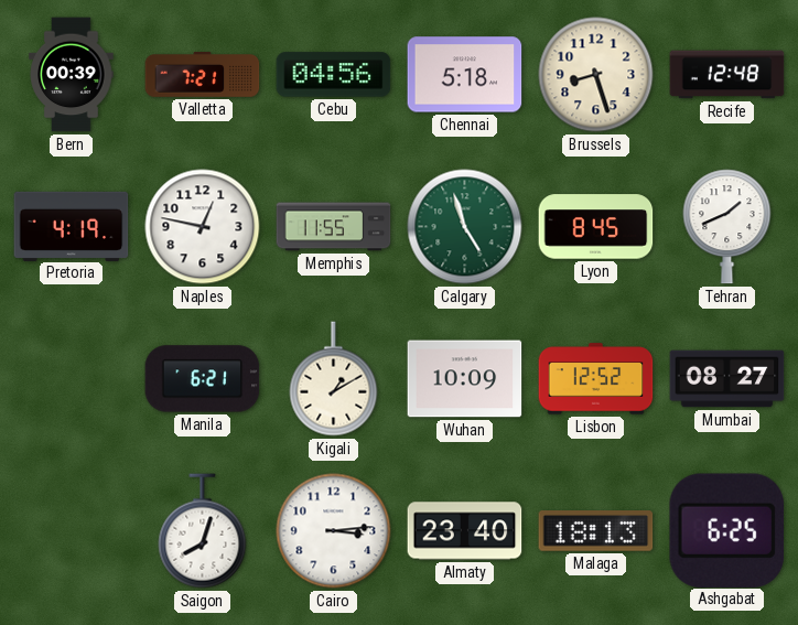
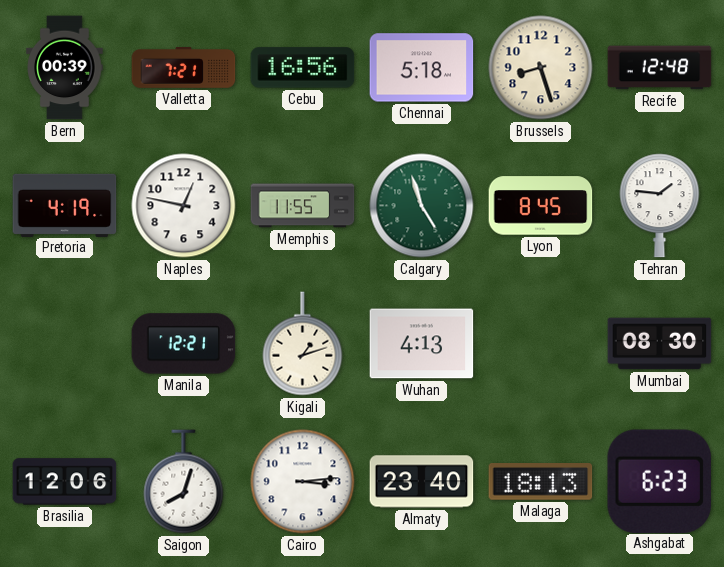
Cebu: 04:56 -> 16:56 (303, 68)
Tehran: 1:41 -> 1:46 (660, 206)
Manila: 6:21 -> 12:21 (184, 344)
Kigali: 1:10 -> 1:12 (303, 344)
Wuhan: 10:09 -> 4:13 (422, 344)
Lisbon: 12:52 -> none (596, 379)
Mumbai: 08:27 -> 08:30 (660, 344)
Brasilia: none -> 12:06 (65, 482)
Ashgabat: 6:25 -> 6:23 (659, 481)
